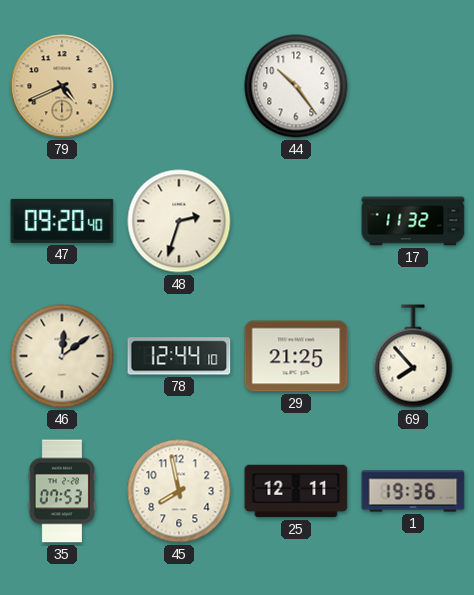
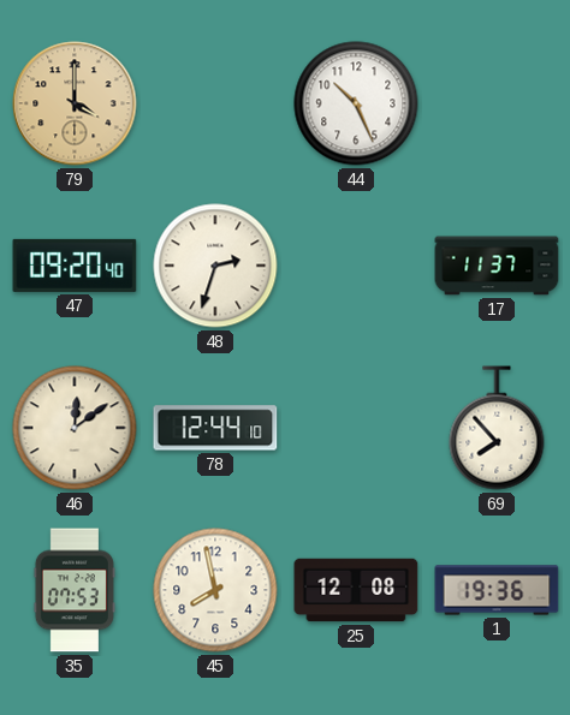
79: 4:41 -> 4:00 (75, 103)
44: 10:24 -> 10:26 (356, 103)
17: 11:32 -> 11:37 (497, 266)
29: 21:25 -> none (296, 356)
25: 12:11 -> 12:08 (356, 590)
